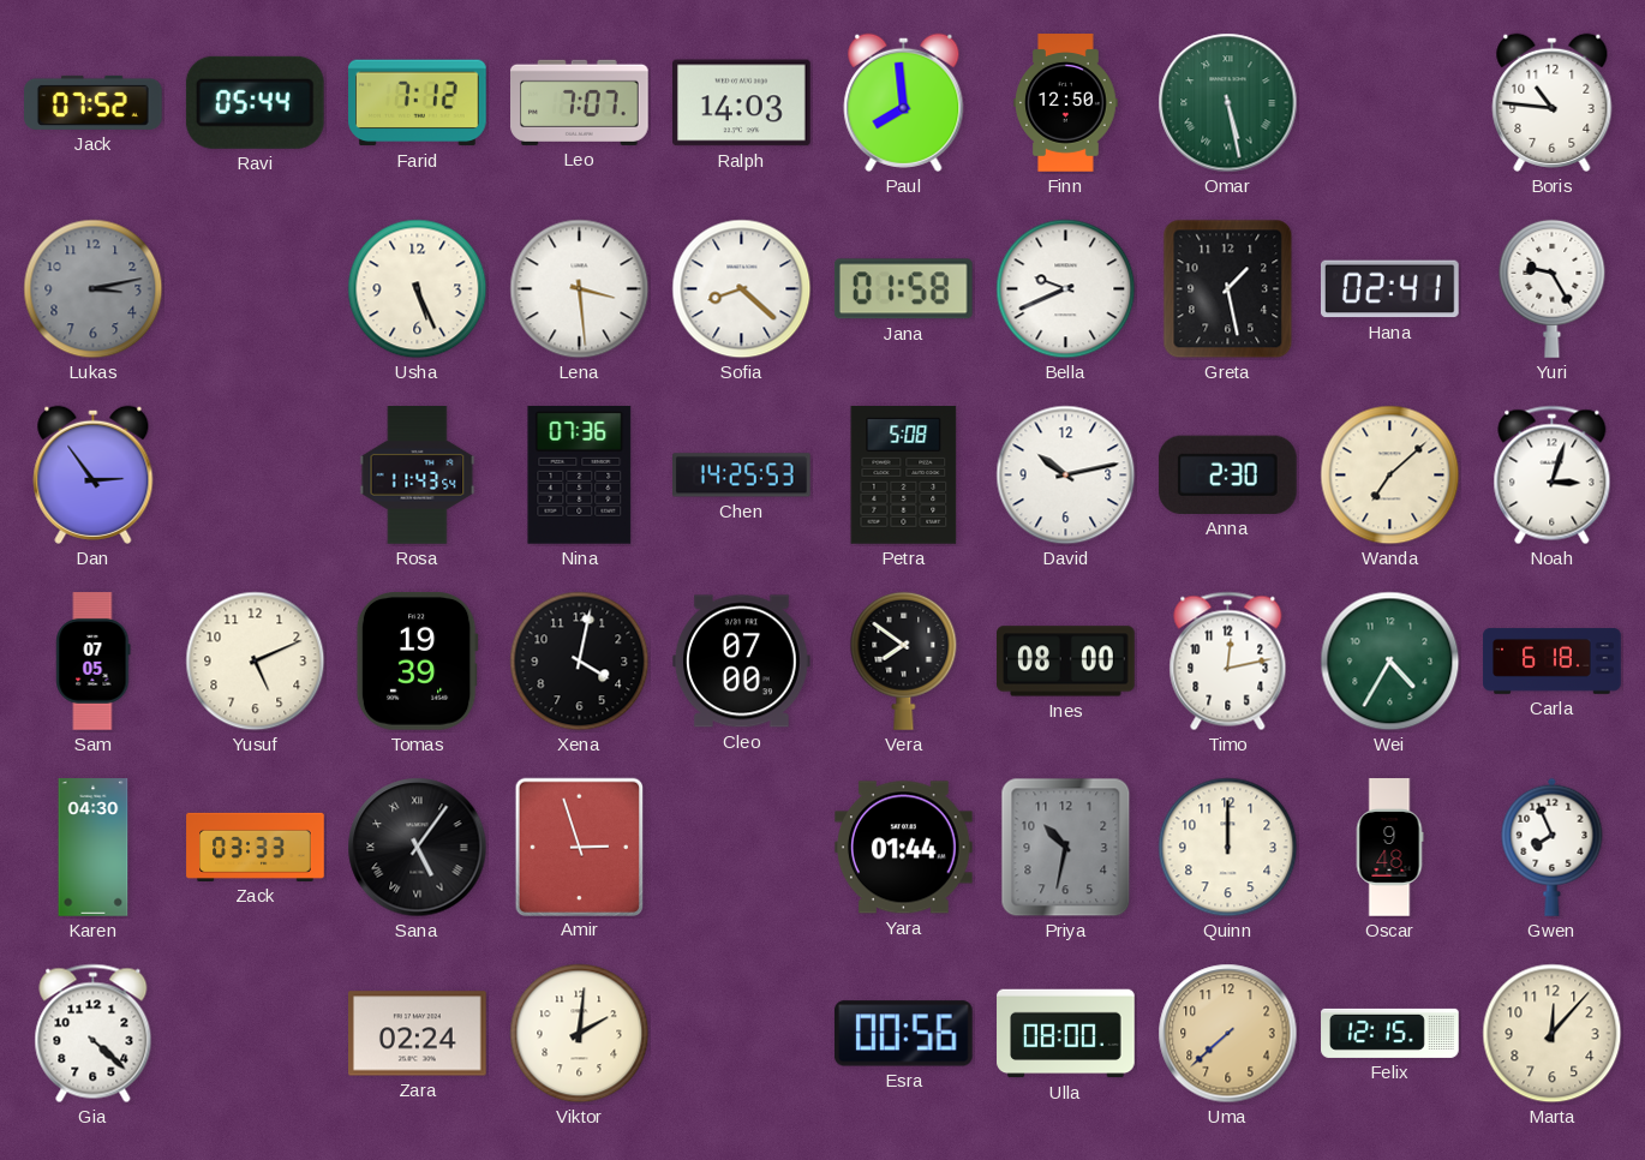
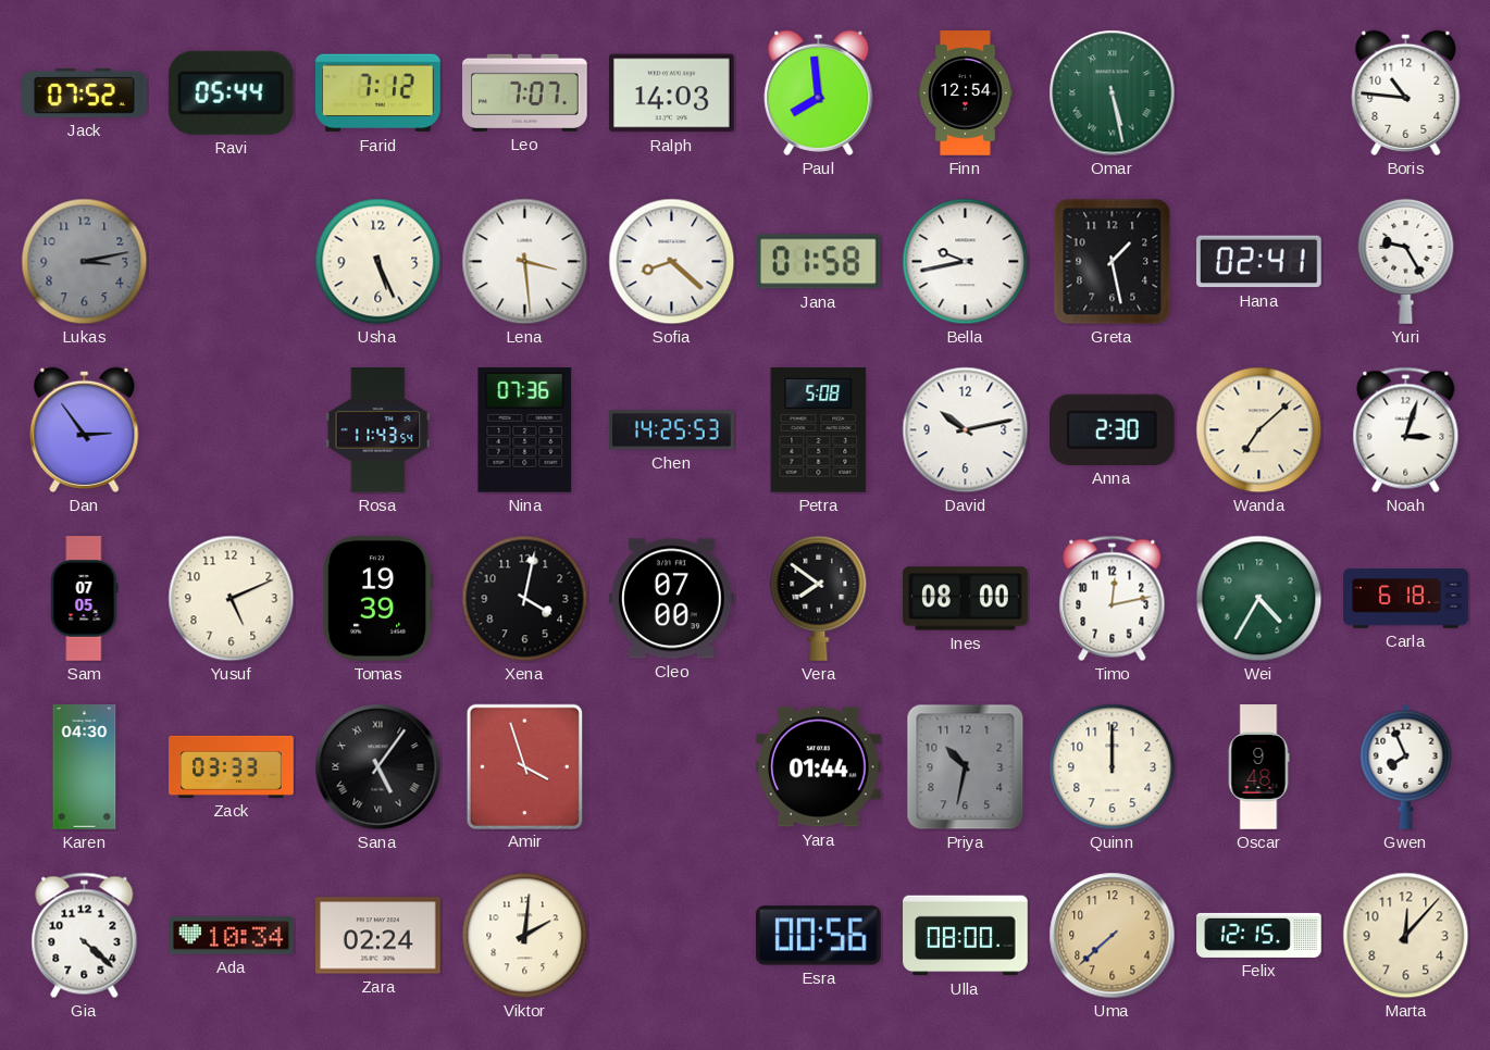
Finn: 12:50 -> 12:54 (966, 93)
Bella: 9:41 -> 9:43 (966, 262)
Amir: 2:57 -> 3:57 (524, 766)
Ada: none -> 10:34 (232, 936)
